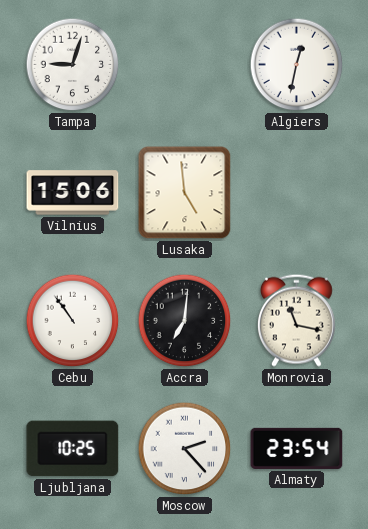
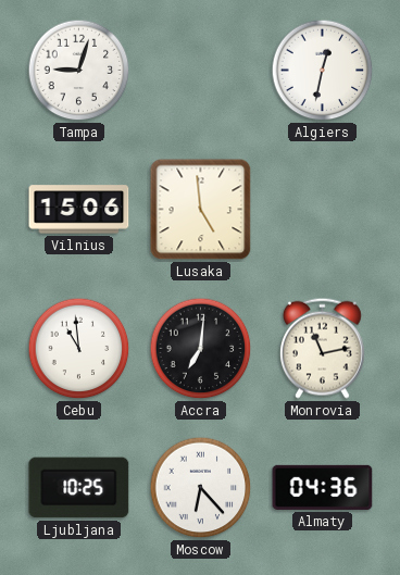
Cebu: 10:54 -> 10:59 (79, 349)
Monrovia: 11:17 -> 11:13 (322, 348)
Moscow: 2:23 -> 6:23 (201, 488)
Almaty: 23:54 -> 04:36 (323, 487)
